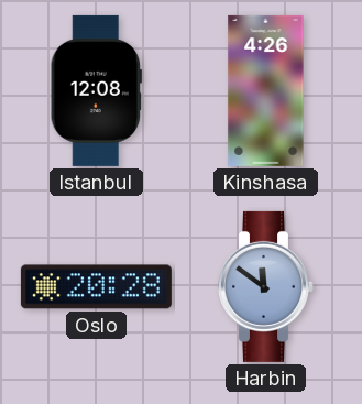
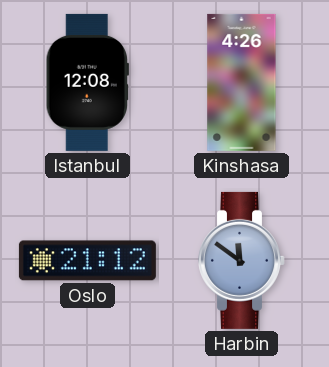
Oslo: 20:28 -> 21:12 (87, 261)
